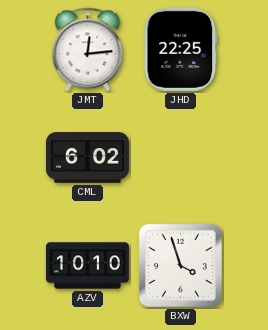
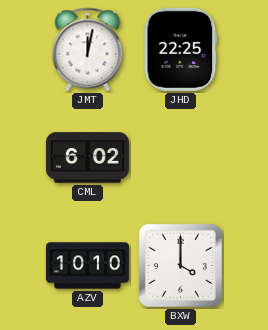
JMT: 12:14 -> 12:02 (88, 50)
BXW: 3:57 -> 4:00 (180, 265)
